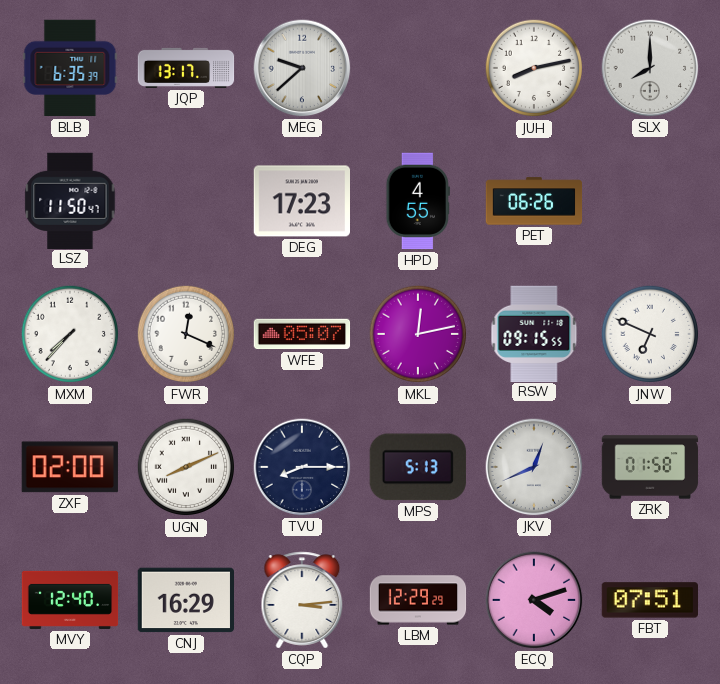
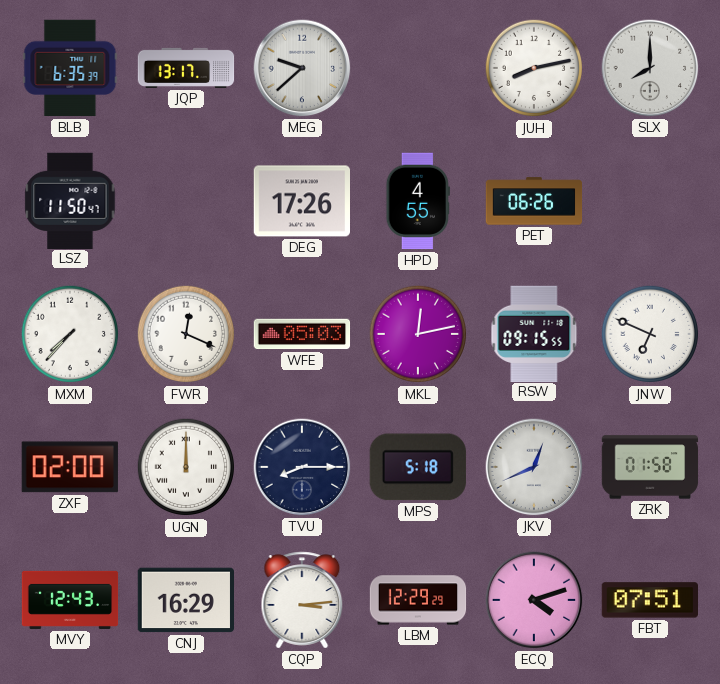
DEG: 17:23 -> 17:26 (301, 201)
WFE: 05:07 -> 05:03 (302, 334)
UGN: 8:11 -> 12:00 (186, 467)
MPS: 5:13 -> 5:18 (418, 467)
MVY: 12:40 -> 12:43 (70, 600)
